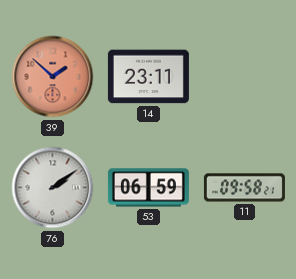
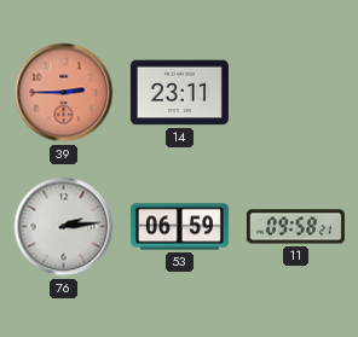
39: 1:52 -> 2:45 (64, 93)
76: 2:09 -> 2:14 (64, 227)
